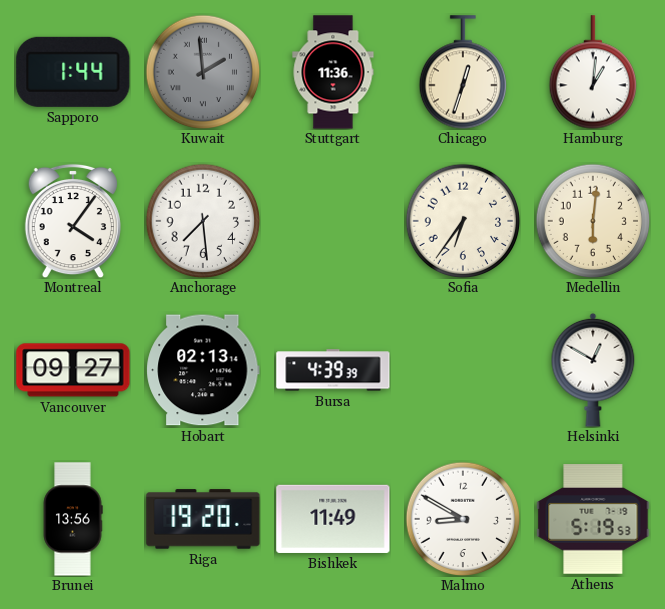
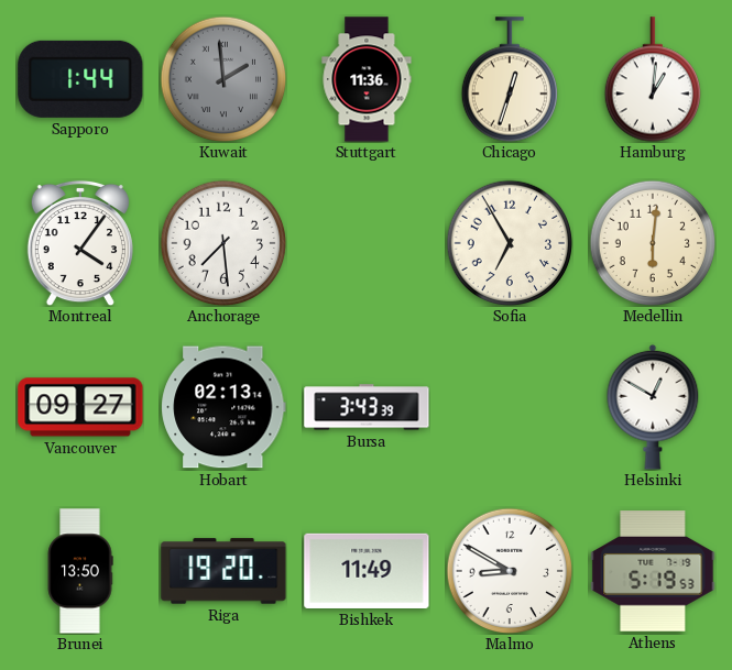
Sofia: 6:36 -> 6:55 (510, 243)
Bursa: 4:39 -> 3:43 (367, 407)
Brunei: 13:56 -> 13:50 (80, 571)
